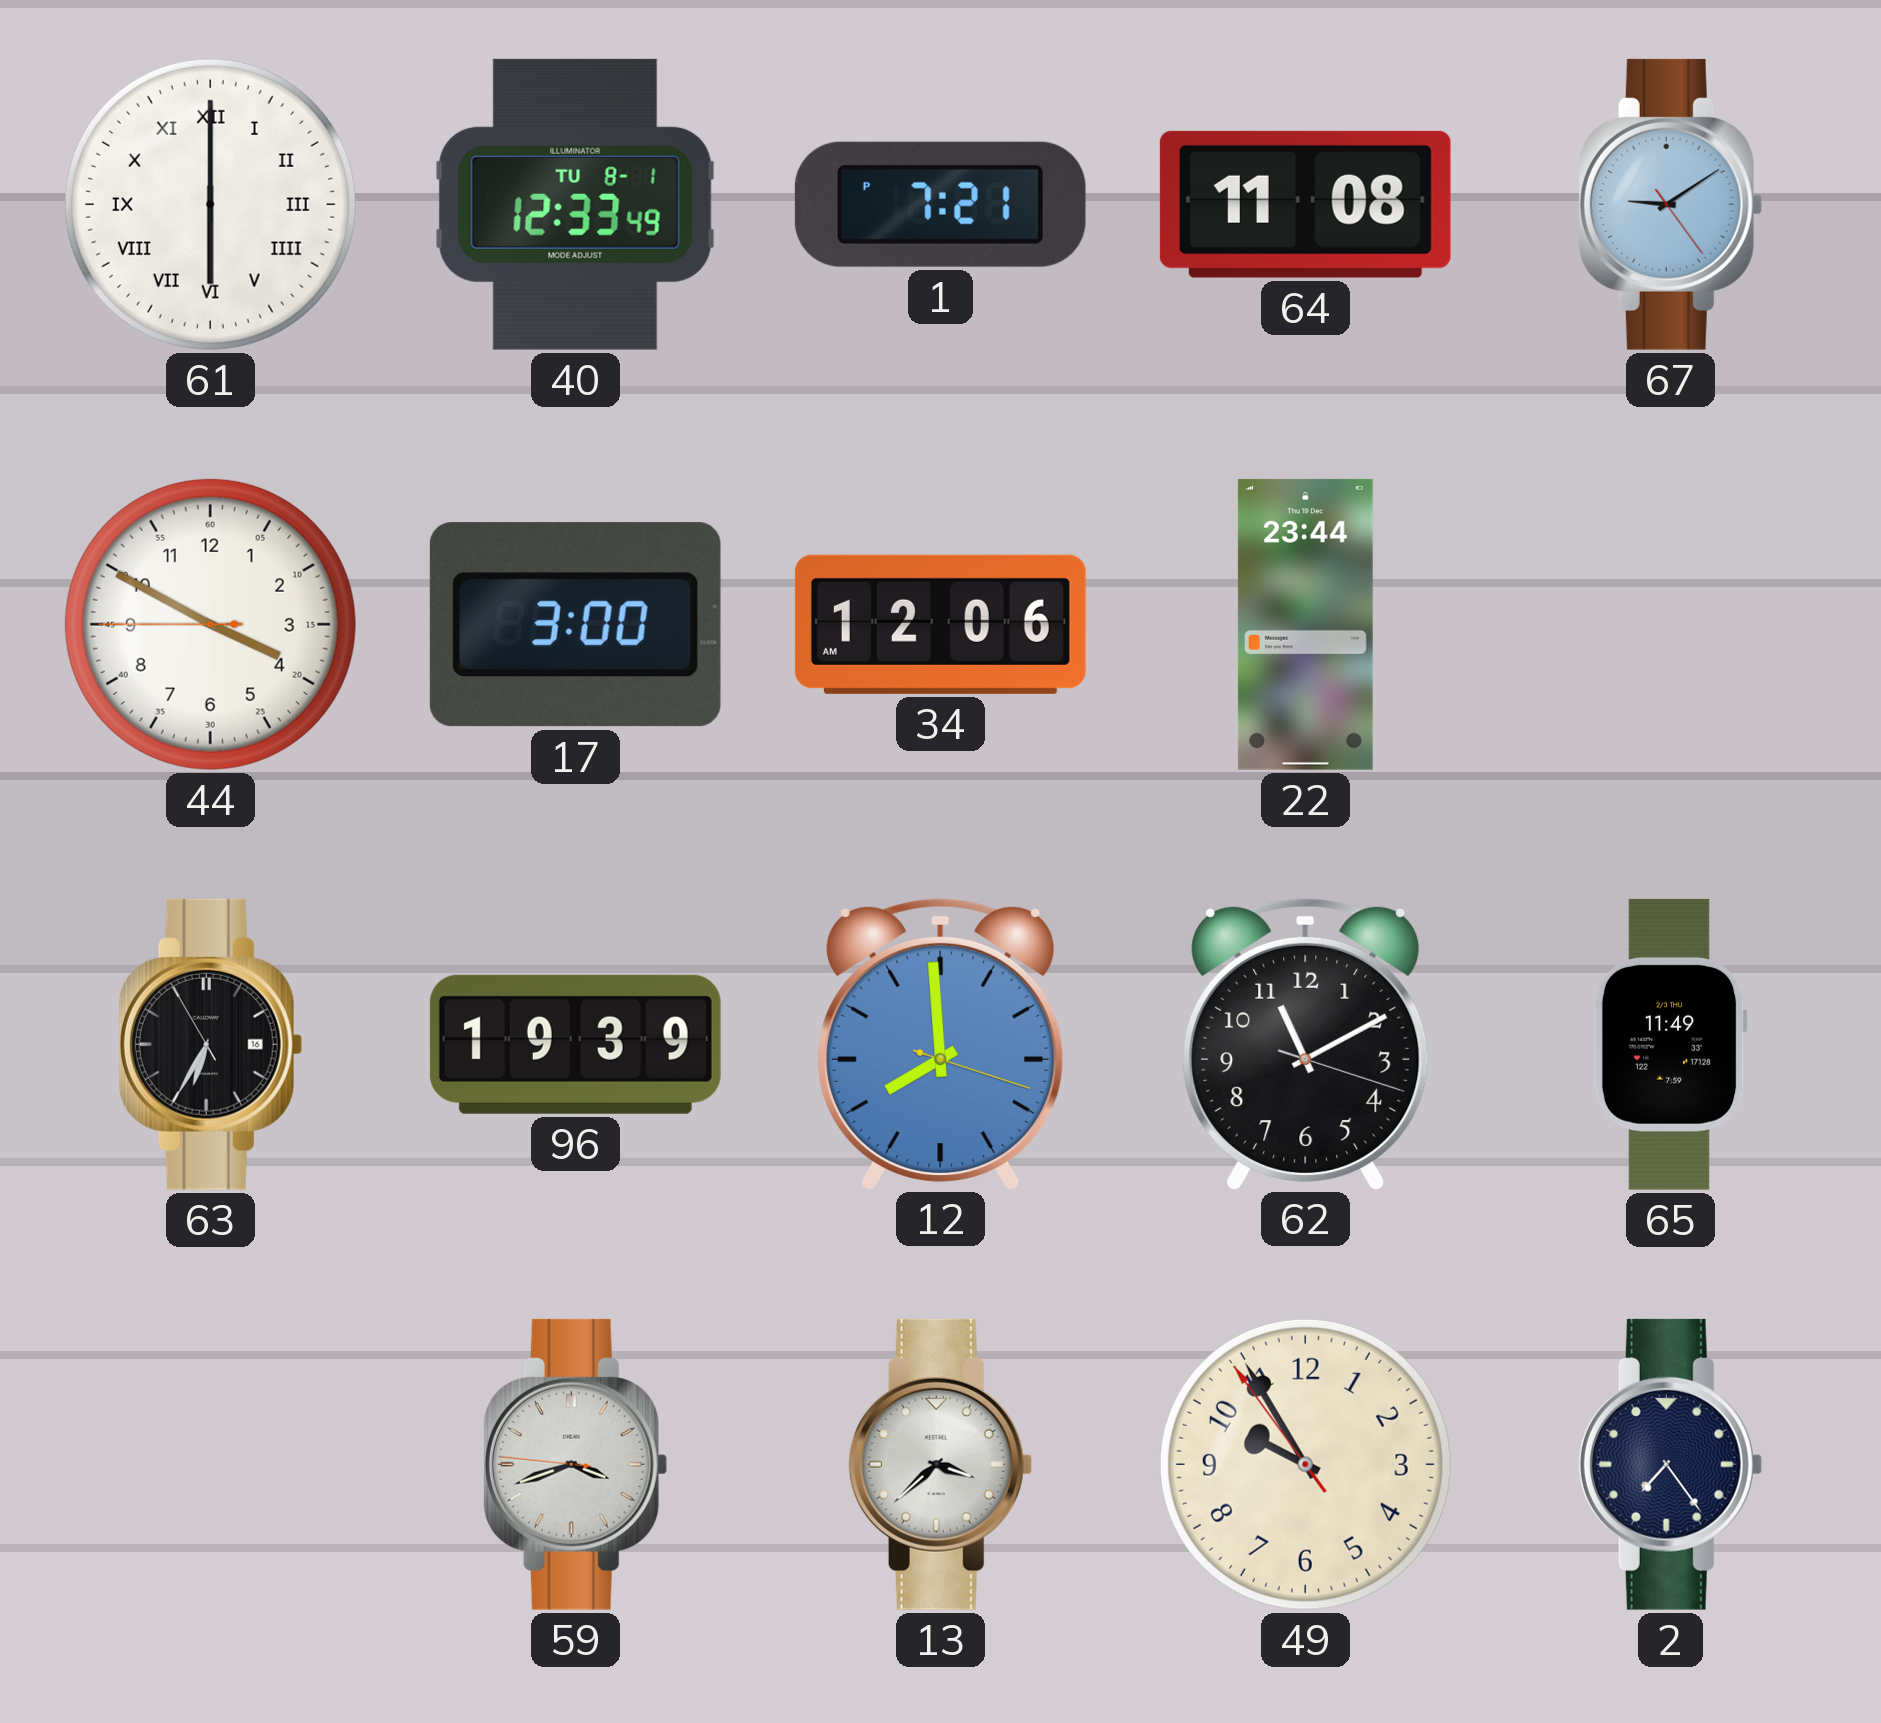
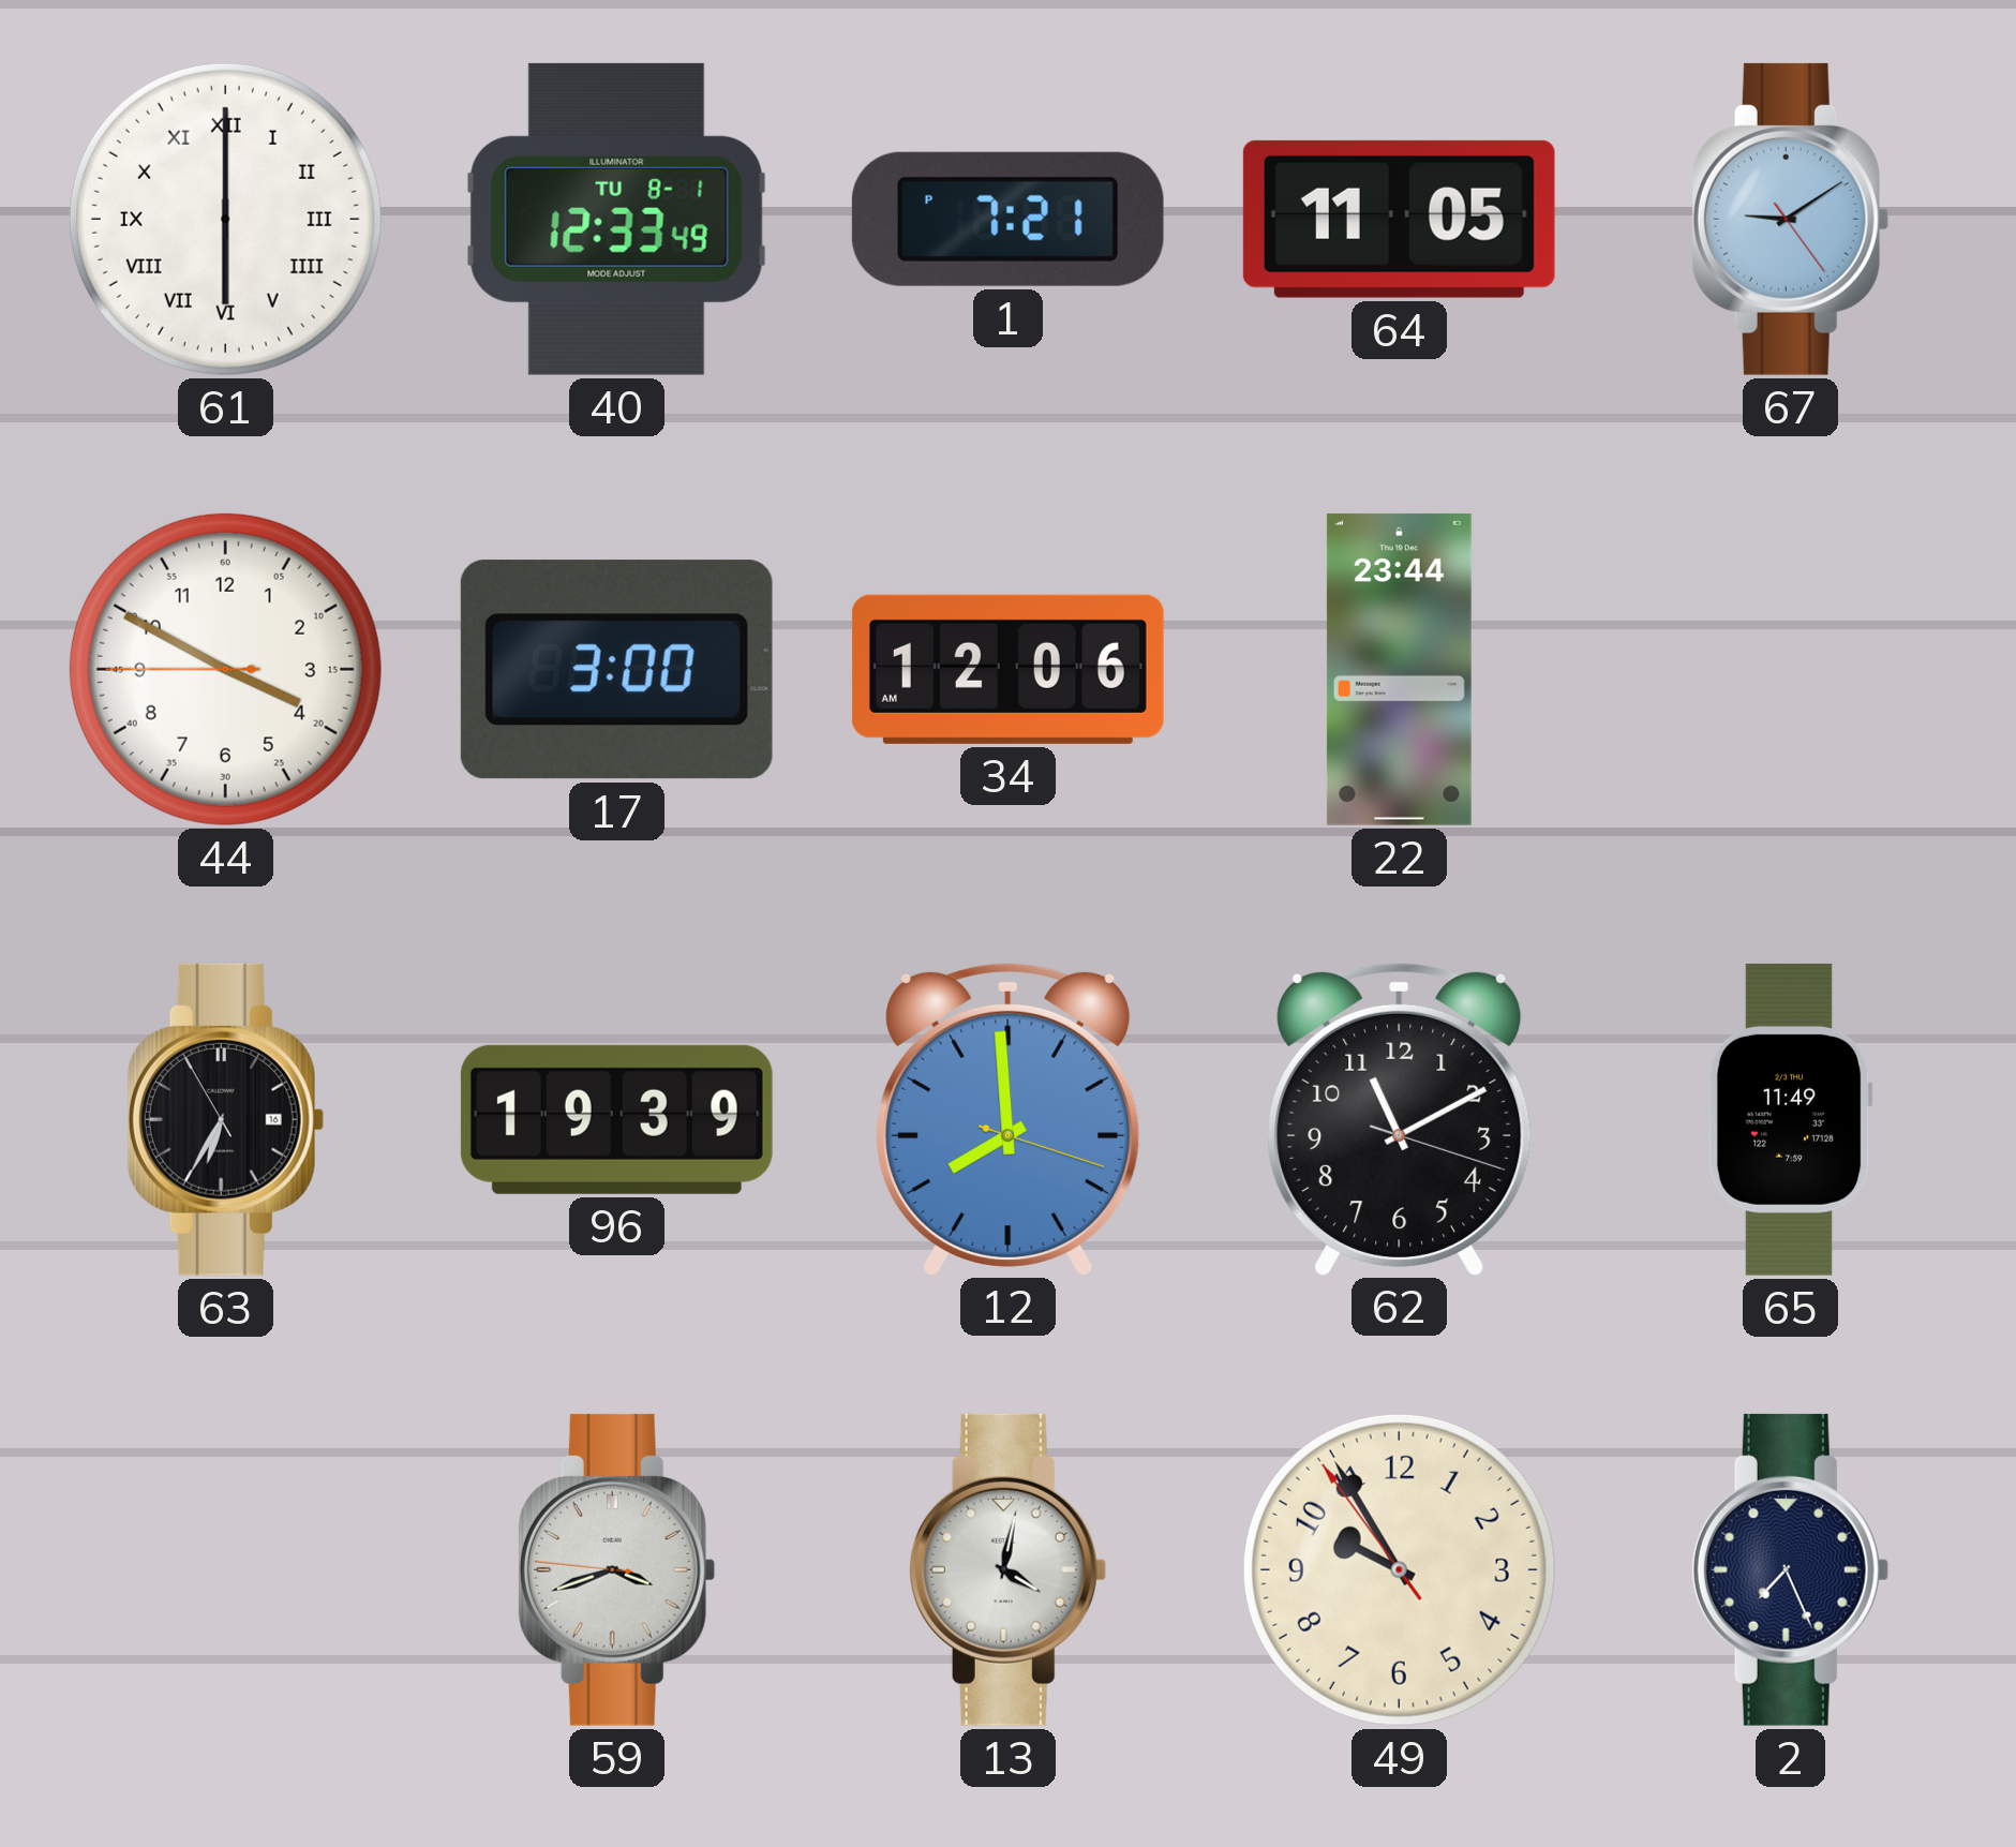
64: 11:08 -> 11:05 (1399, 219)
13: 3:38 -> 4:02 (1007, 1569)
2: 7:24 -> 7:26 (1790, 1569)
